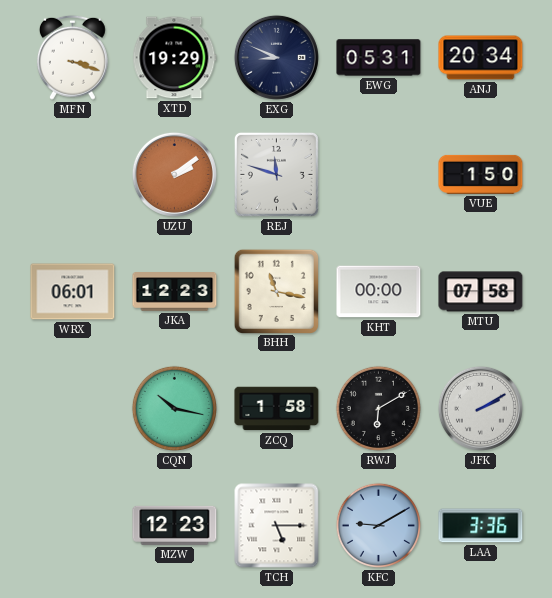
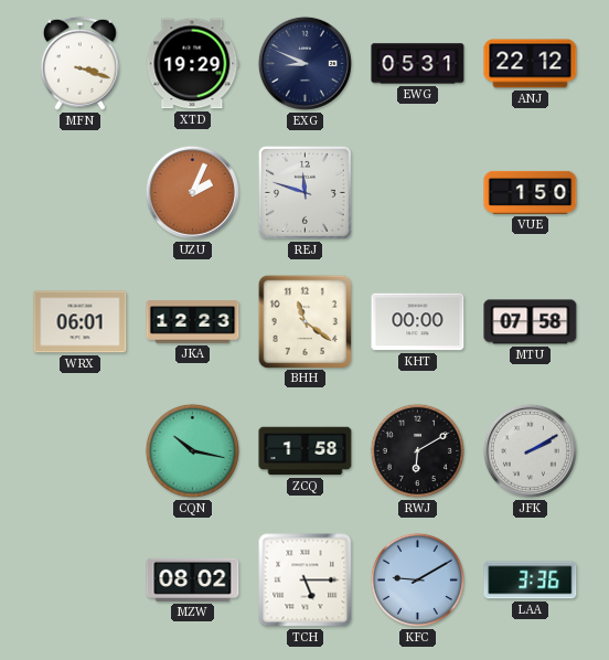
ANJ: 20:34 -> 22:12 (531, 64)
UZU: 2:09 -> 2:04 (192, 192)
BHH: 11:17 -> 11:21 (304, 321)
MZW: 12:23 -> 08:02 (193, 579)
